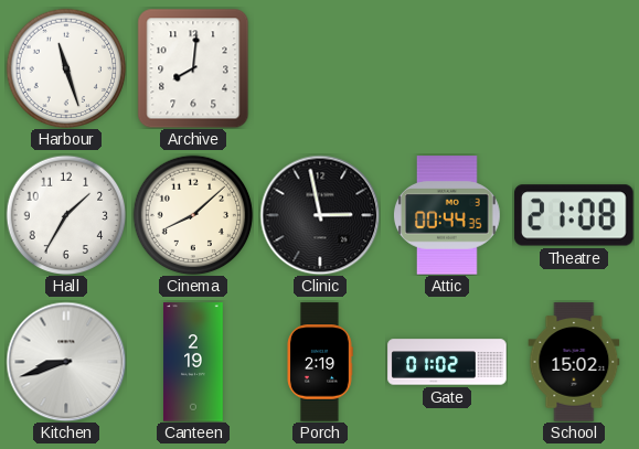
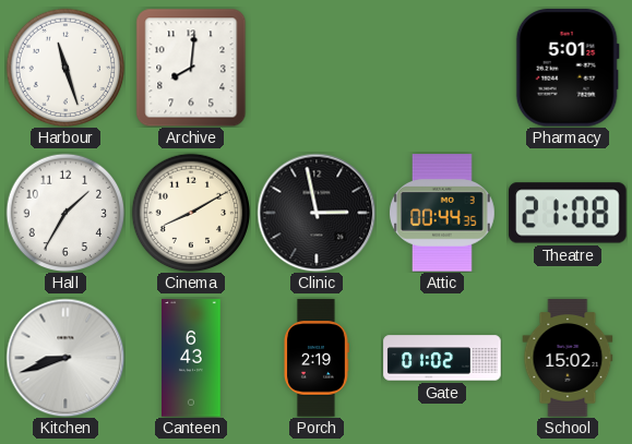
Pharmacy: none -> 5:01 (568, 68)
Cinema: 8:08 -> 8:10 (191, 213)
Canteen: 2:19 -> 6:43 (191, 358)
